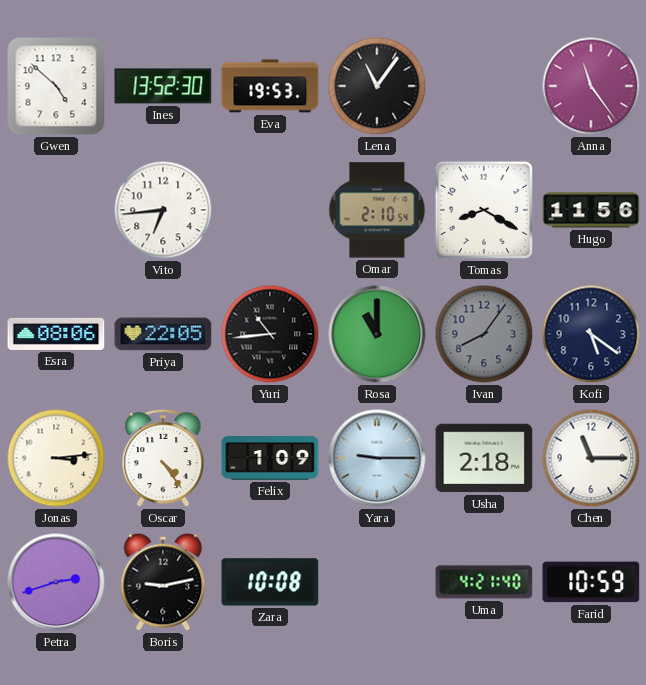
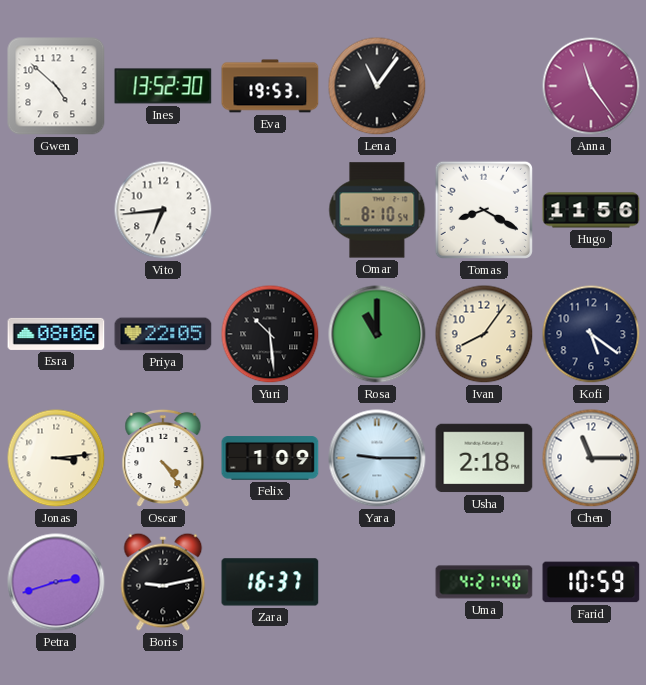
Omar: 2:10 -> 8:10 (377, 210)
Yuri: 10:44 -> 10:29 (270, 334)
Ivan dial: grey -> cream (484, 334)
Zara: 10:08 -> 16:37 (270, 582)
